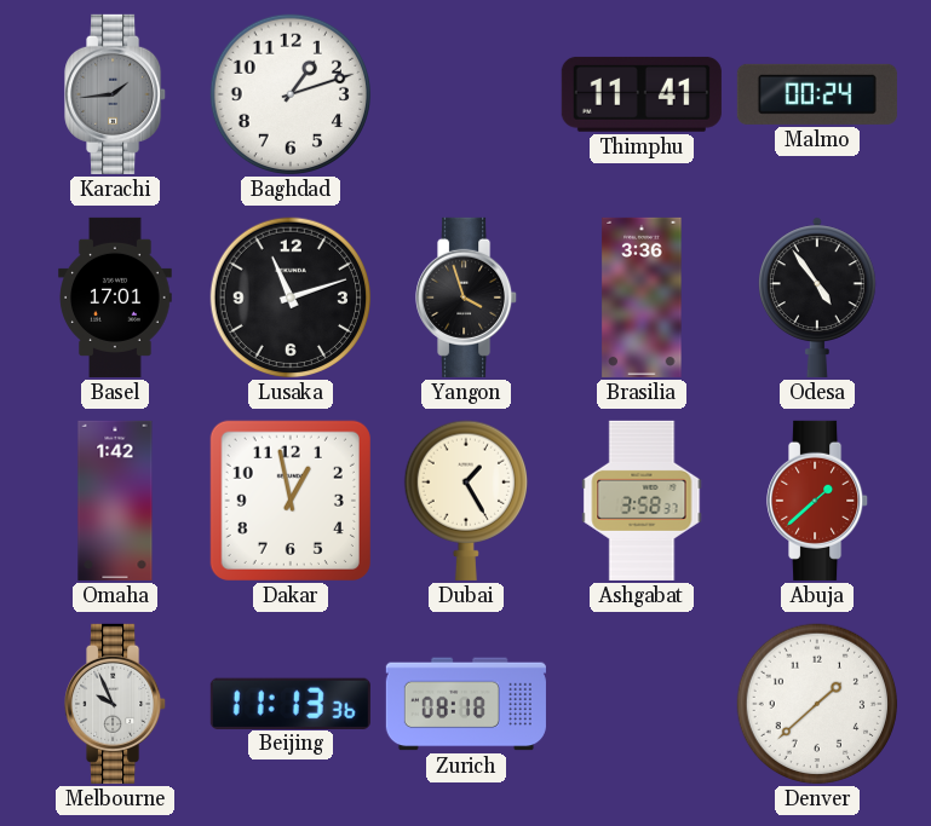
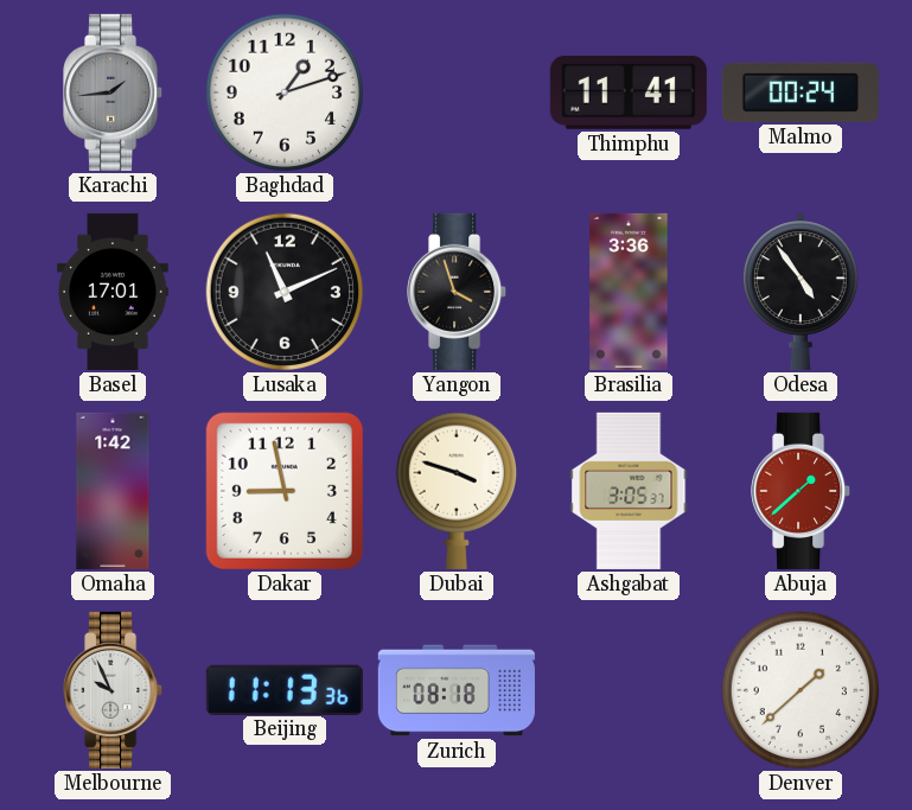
Lusaka: 11:12 -> 11:11 (285, 292)
Dakar: 12:58 -> 8:58 (285, 491)
Dubai: 1:25 -> 3:48 (455, 491)
Ashgabat: 3:58 -> 3:05 (629, 491)
